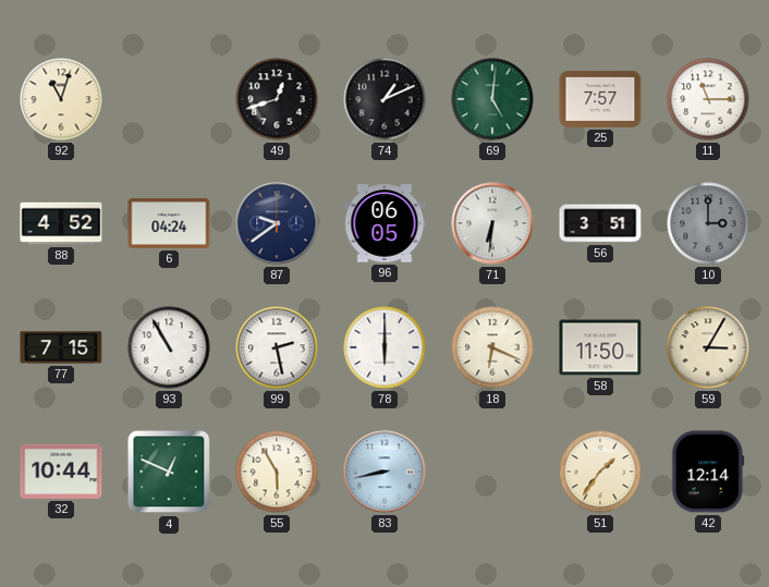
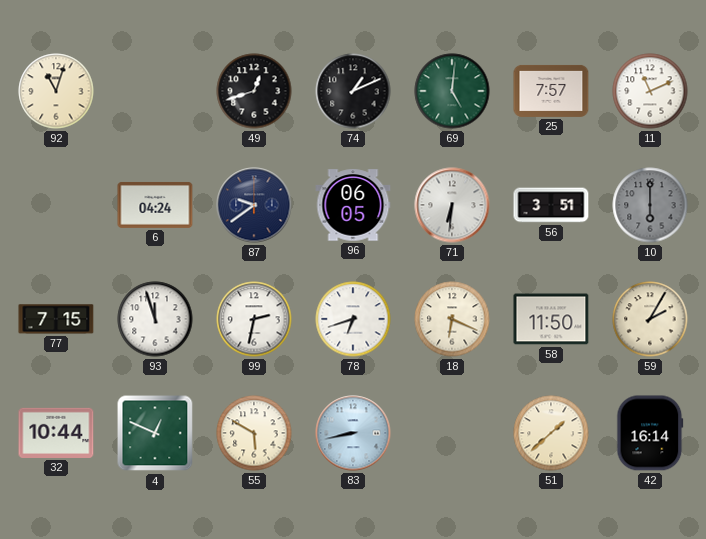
11: 11:15 -> 11:11 (650, 91)
88: 4:52 -> none (61, 223)
10: 3:00 -> 6:00 (650, 205)
93: 10:55 -> 11:57 (155, 319)
99: 2:28 -> 2:32 (254, 319)
78: 6:00 -> 6:42 (353, 319)
59: 3:05 -> 2:05 (650, 319)
55: 5:55 -> 5:50 (254, 433)
51: 1:36 -> 1:38 (551, 433)
42: 12:14 -> 16:14 (650, 433)
